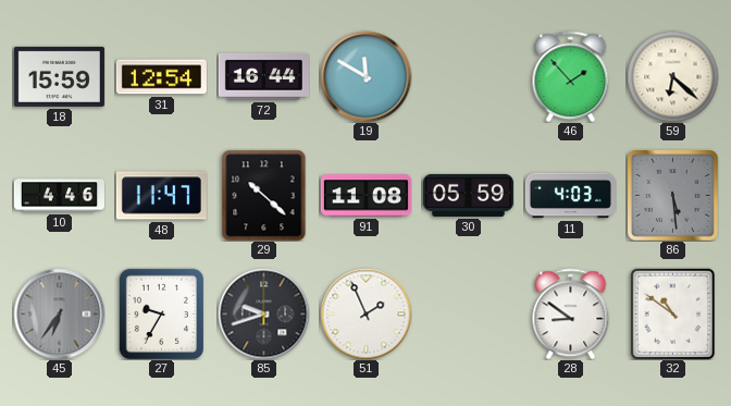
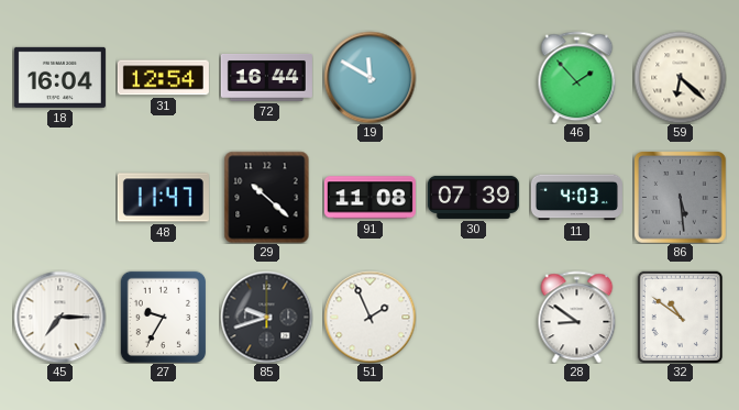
18: 15:59 -> 16:04 (59, 77)
10: 4:46 -> none (59, 196)
30: 05:59 -> 07:39 (473, 197)
45: 6:36 -> 7:15 (59, 317)
45 dial: grey -> white (59, 317)
